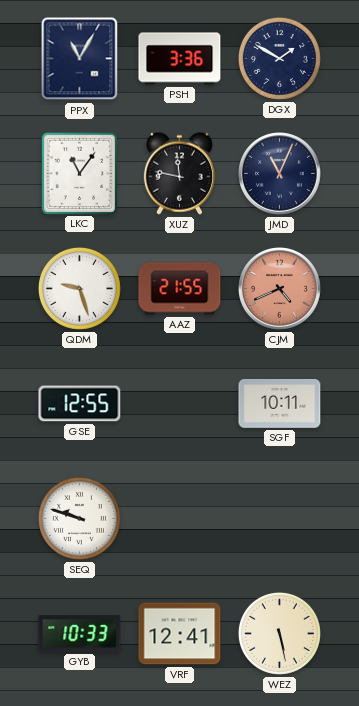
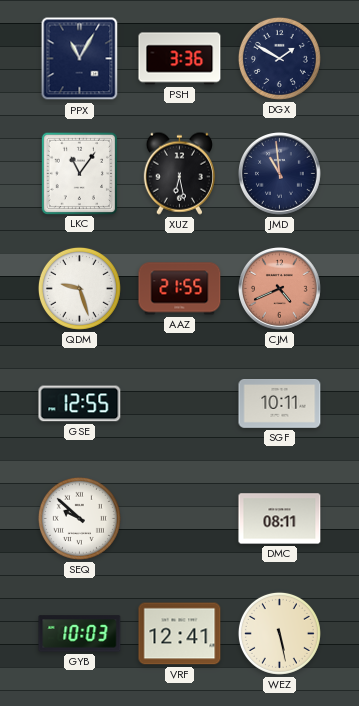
XUZ: 11:47 -> 6:28 (179, 173)
JMD: 11:04 -> 10:59 (280, 174)
SEQ: 9:48 -> 9:52 (79, 518)
DMC: none -> 08:11 (280, 519)
GYB: 10:33 -> 10:03 (80, 634)
